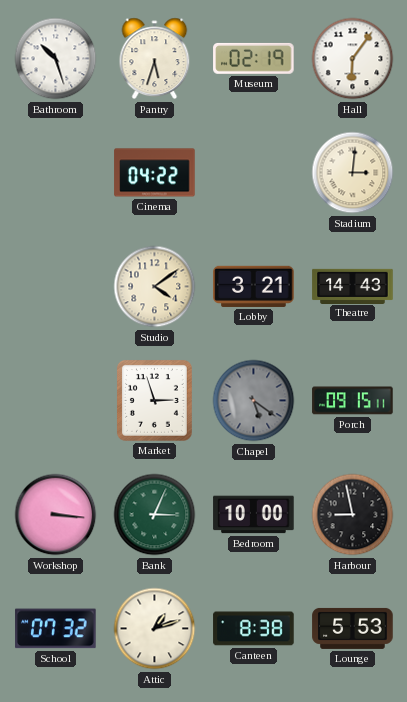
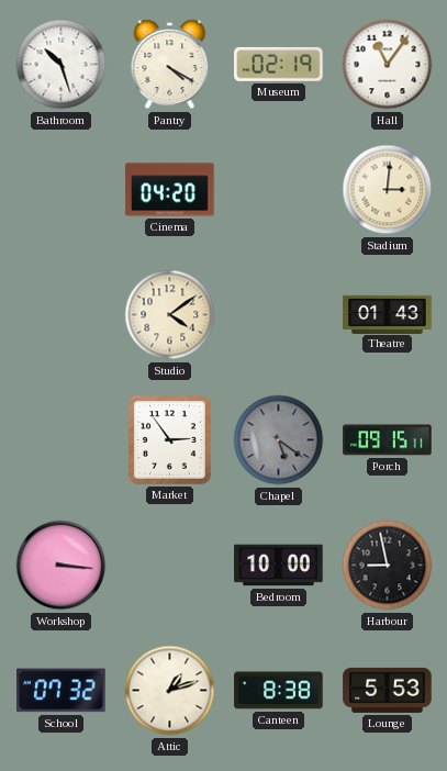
Pantry: 5:33 -> 4:20 (170, 65)
Hall: 6:06 -> 11:06 (388, 65)
Cinema: 04:22 -> 04:20 (170, 190)
Lobby: 3:21 -> none (254, 286)
Theatre: 14:43 -> 01:43 (388, 314)
Market: 2:57 -> 2:54 (169, 439)
Bank: 3:04 -> none (155, 515)
